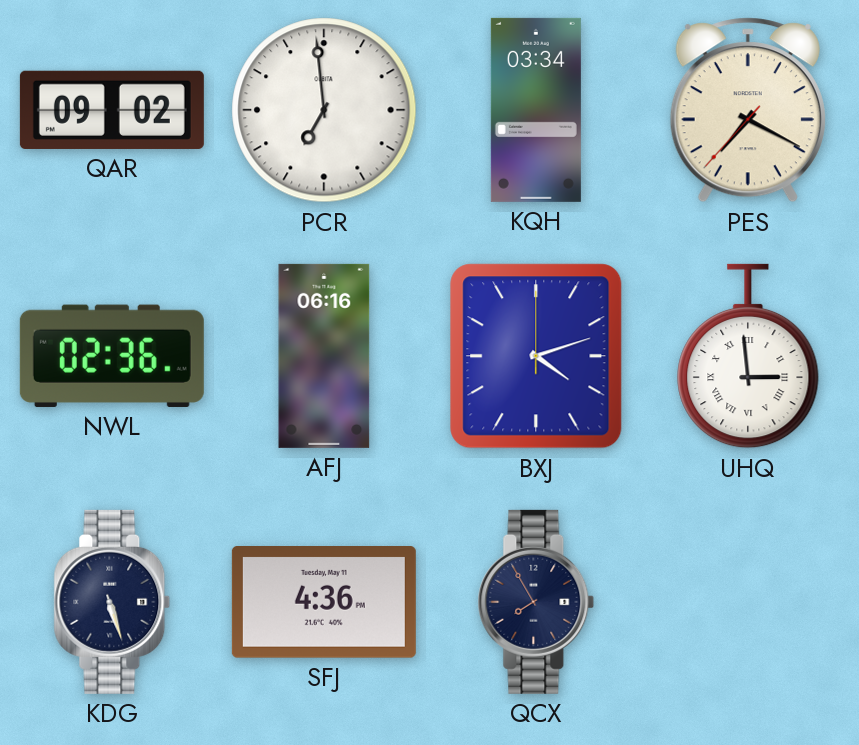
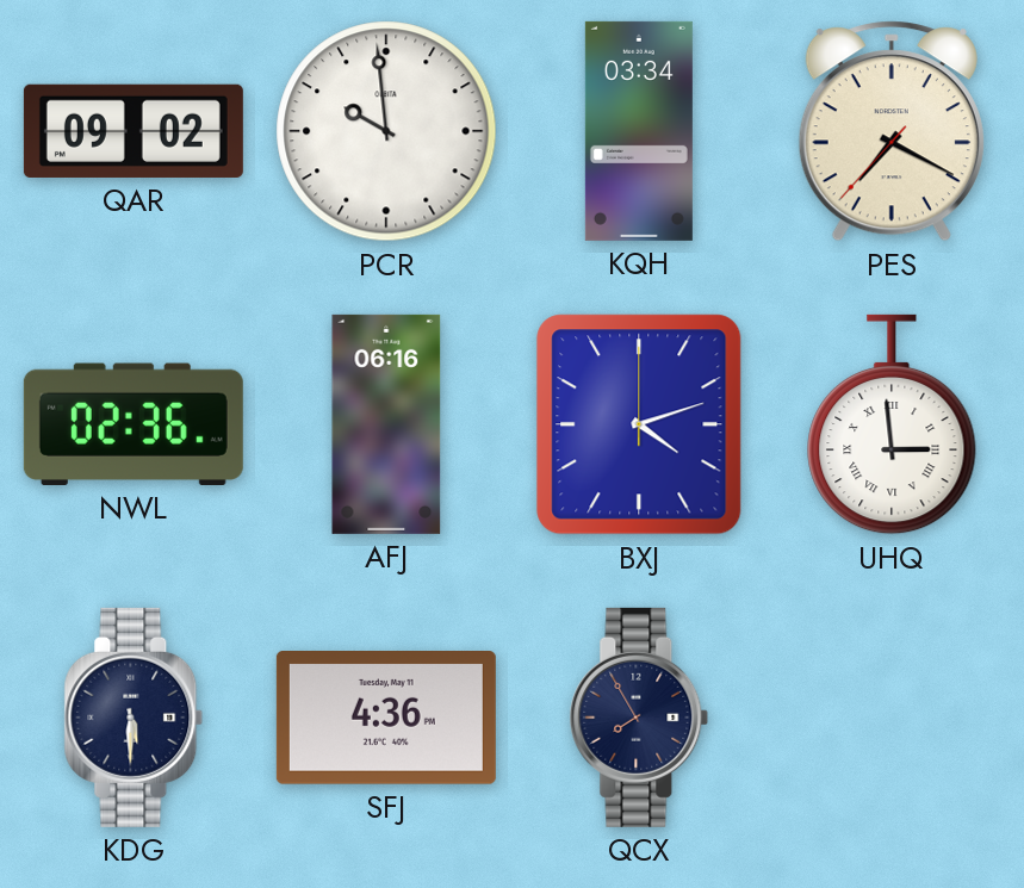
PCR: 6:59 -> 9:59 (386, 131)
KDG: 5:27 -> 5:30 (134, 718)
